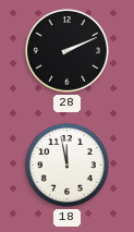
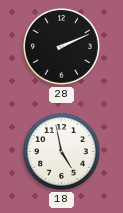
18: 11:58 -> 4:58 (61, 151)
